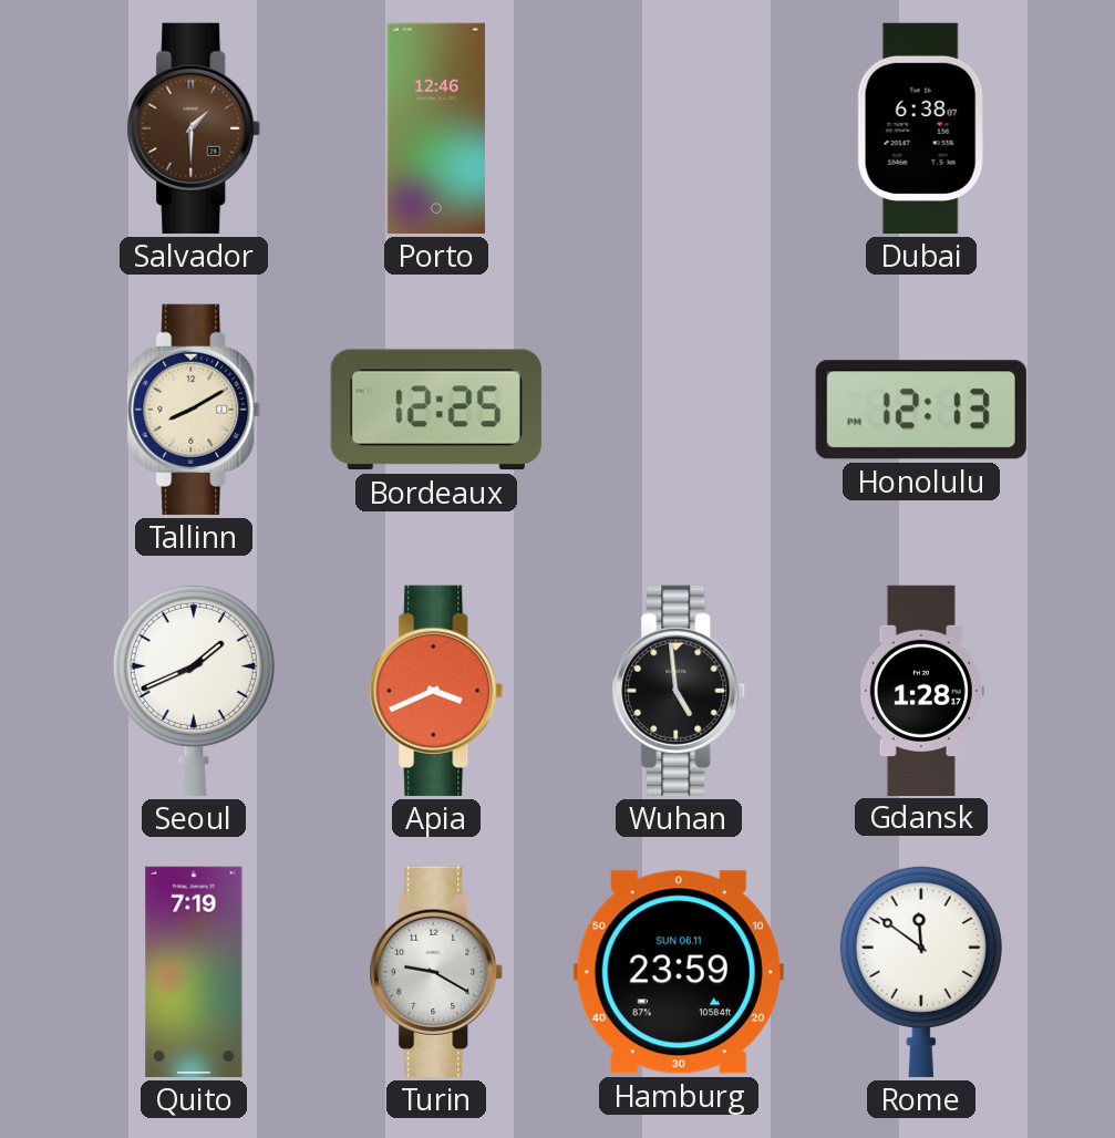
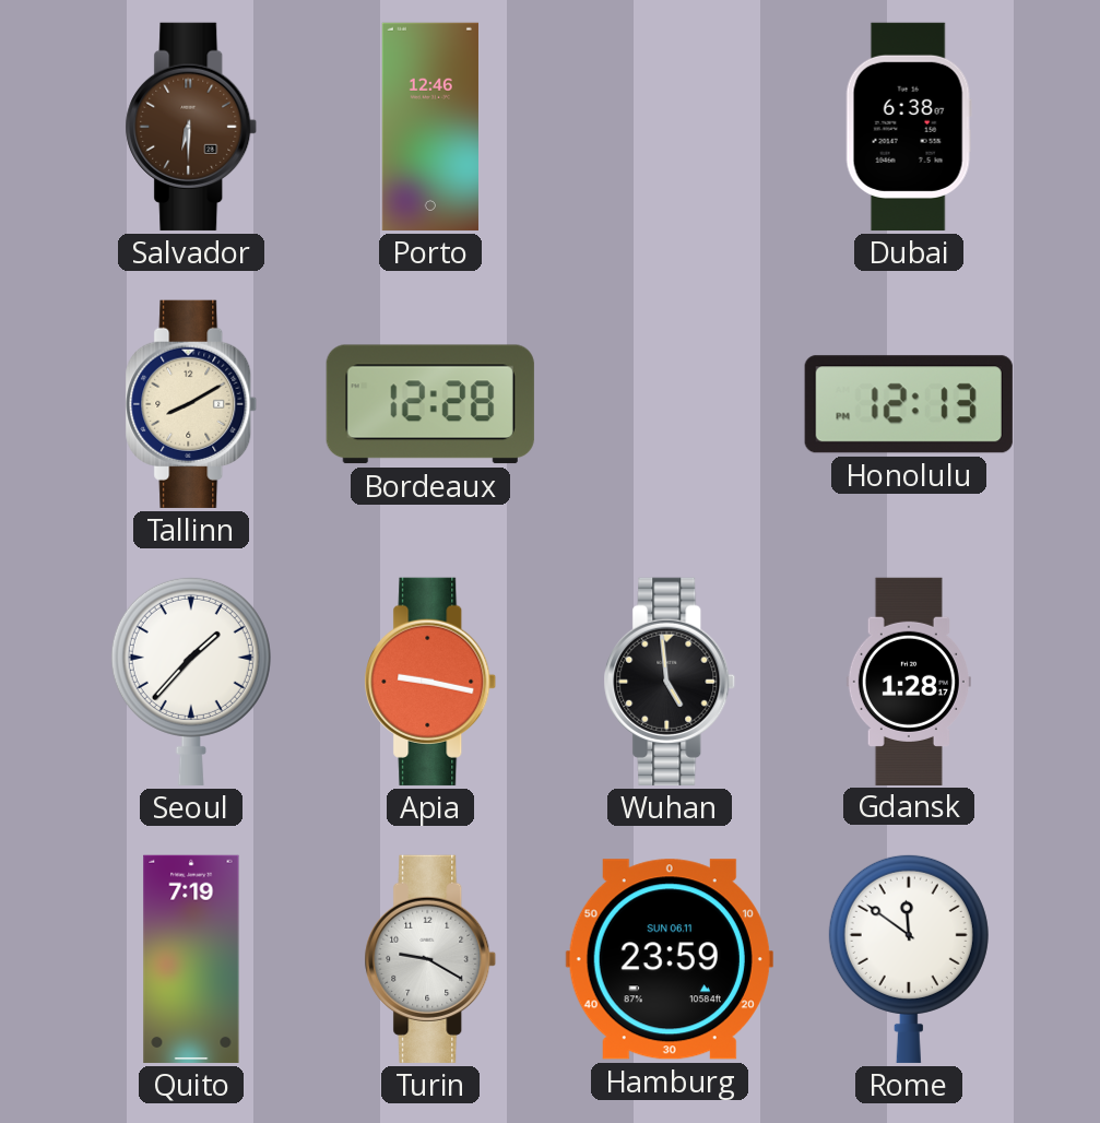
Salvador: 1:30 -> 6:30 (191, 127)
Bordeaux: 12:25 -> 12:28 (430, 404)
Seoul: 1:41 -> 1:37 (191, 681)
Apia: 3:41 -> 9:17 (430, 682)
